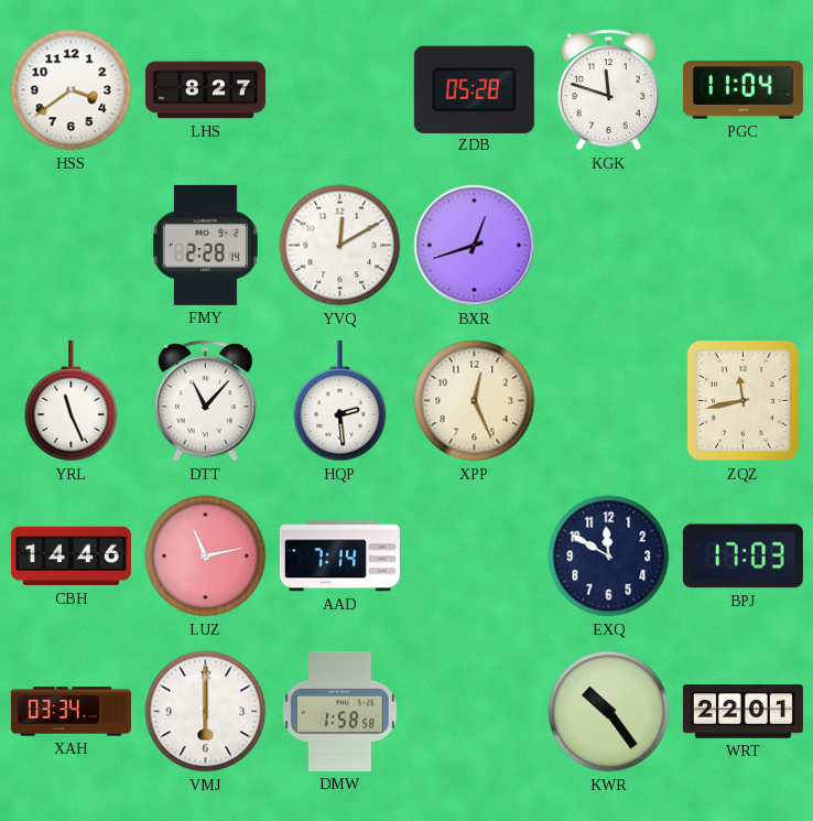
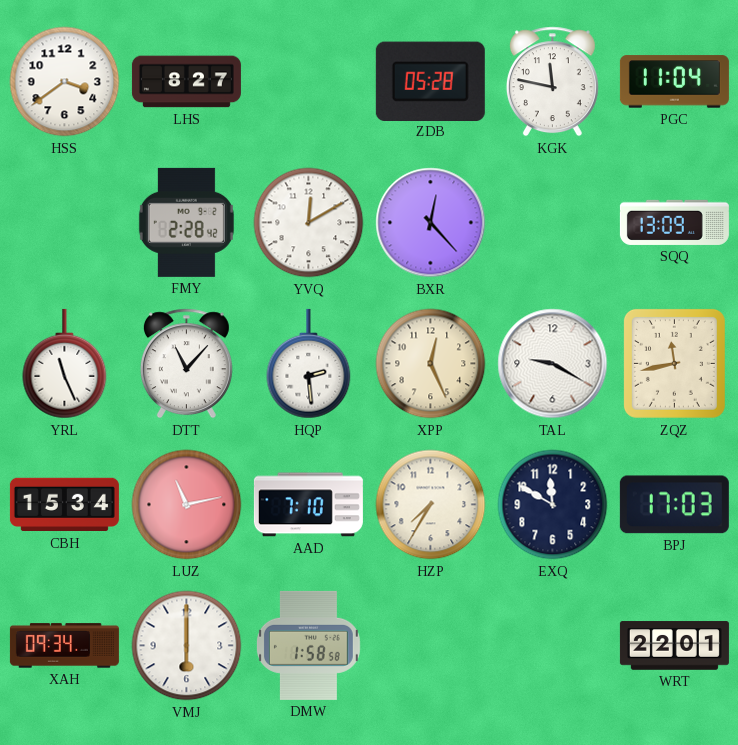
KGK: 11:48 -> 11:47 (552, 82)
FMY: 2:28:14 -> 2:28:42 (186, 222)
BXR: 12:42 -> 12:23 (431, 223)
SQQ: none -> 13:09 (674, 222)
TAL: none -> 9:20 (553, 364)
CBH: 14:46 -> 15:34 (64, 505)
AAD: 7:14 -> 7:10 (308, 505)
HZP: none -> 7:35 (431, 505)
XAH: 03:34 -> 09:34 (64, 646)
KWR: 10:24 -> none (609, 712)
